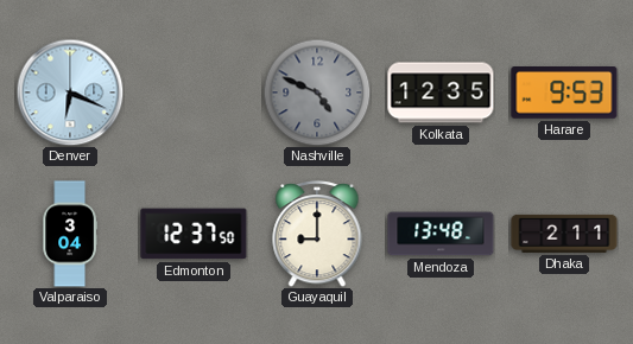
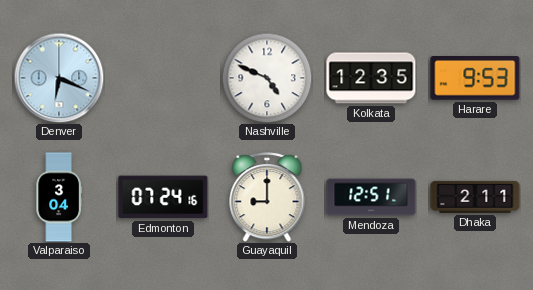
Nashville dial: grey -> white (267, 78)
Edmonton: 12:37 -> 07:24 (163, 197)
Mendoza: 13:48 -> 12:51 (371, 197)
